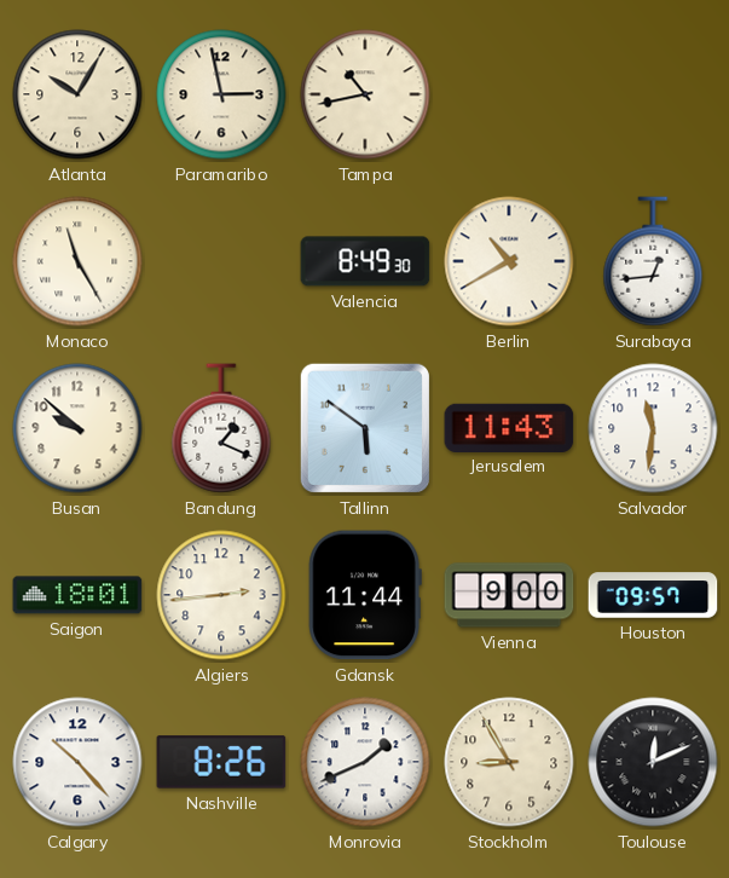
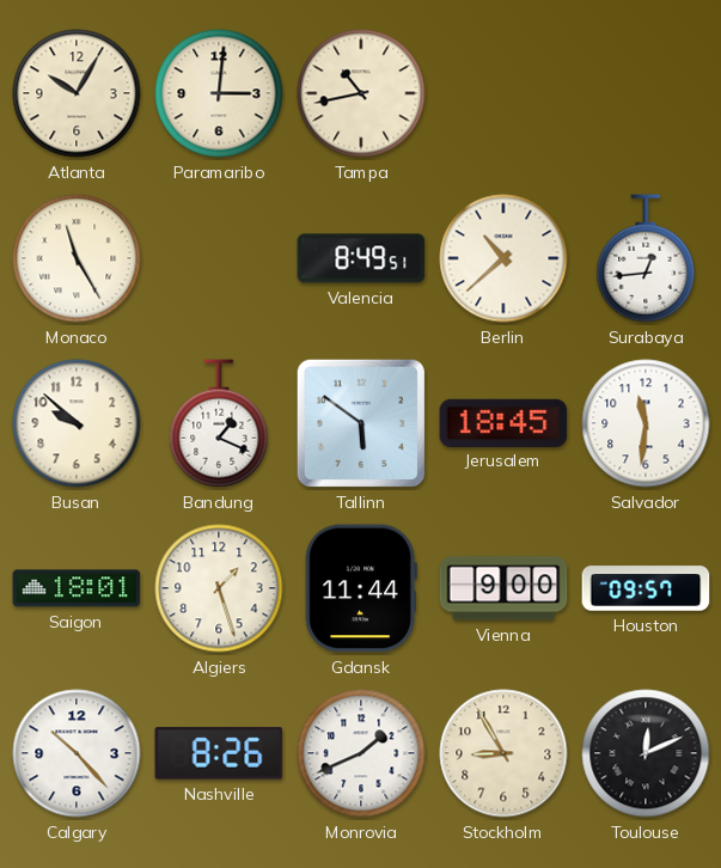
Paramaribo: 2:58 -> 3:01 (219, 93)
Valencia: 8:49:30 -> 8:49:51 (361, 258)
Berlin: 10:40 -> 10:38 (503, 258)
Jerusalem: 11:43 -> 18:45 (503, 422)
Algiers: 2:44 -> 1:27 (219, 588)
